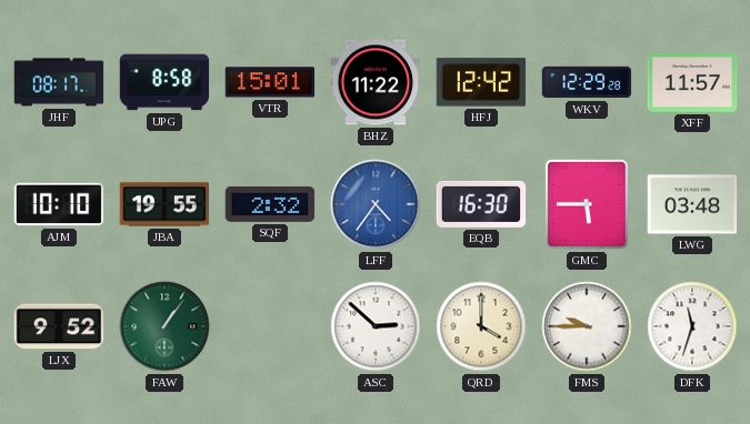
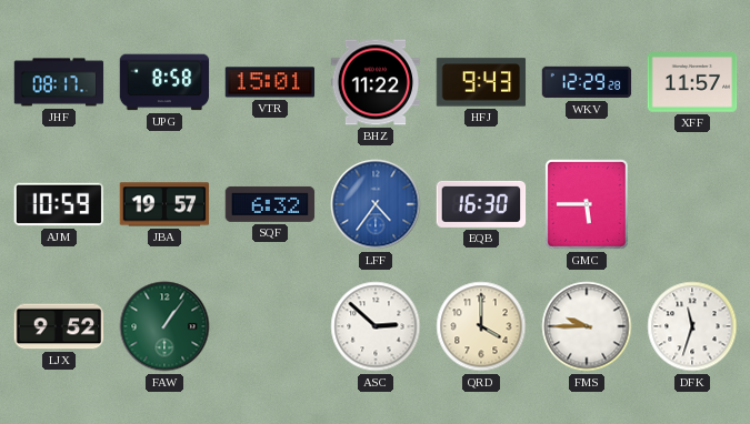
HFJ: 12:42 -> 9:43 (481, 82)
AJM: 10:10 -> 10:59 (59, 204)
JBA: 19:55 -> 19:57 (164, 204)
SQF: 2:32 -> 6:32 (270, 204)
LWG: 03:48 -> none (692, 204)
